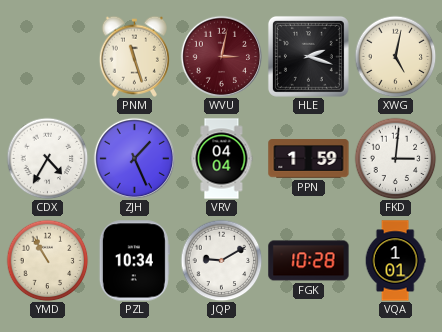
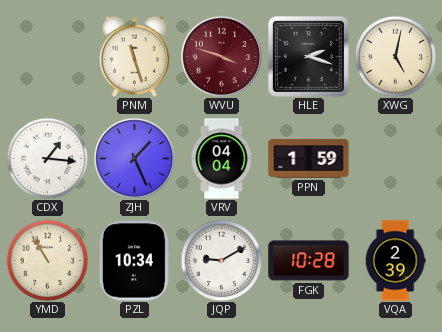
WVU: 3:02 -> 3:48 (221, 56)
CDX: 4:35 -> 1:16 (47, 158)
FKD: 3:01 -> none (395, 158)
VQA: 1:01 -> 2:39 (395, 261)
